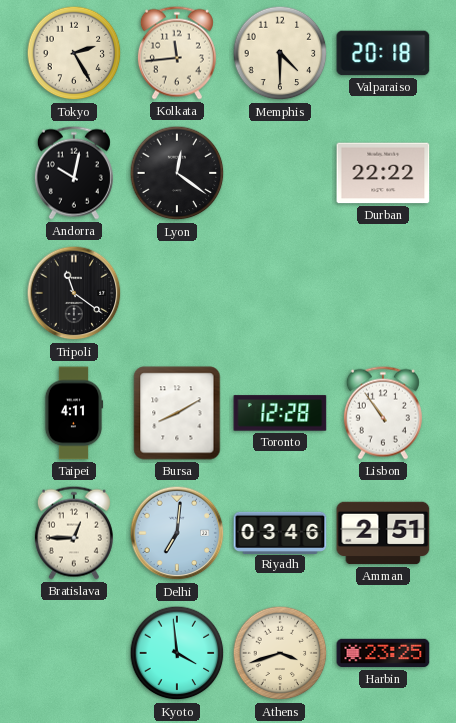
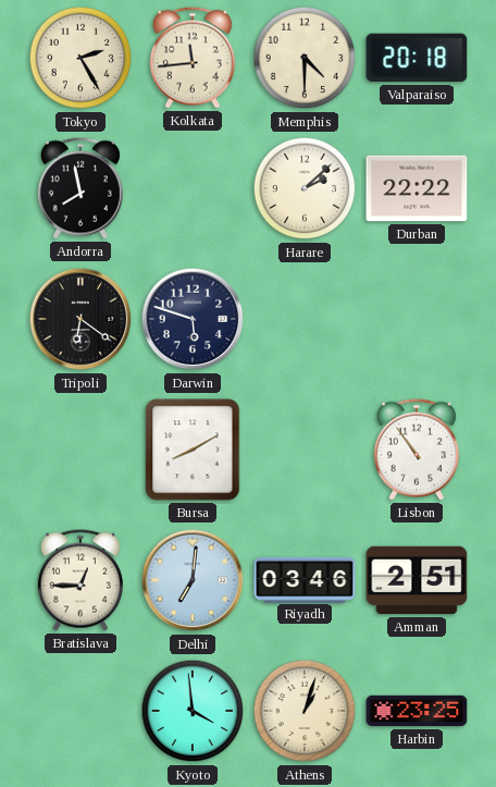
Andorra: 10:02 -> 7:58 (80, 188)
Lyon: 12:21 -> none (177, 173)
Harare: none -> 2:08 (305, 188)
Tripoli: 11:21 -> 6:21 (80, 319)
Darwin: none -> 5:48 (193, 319)
Taipei: 4:11 -> none (74, 413)
Toronto: 12:28 -> none (280, 413)
Athens: 3:42 -> 1:03 (305, 711)
